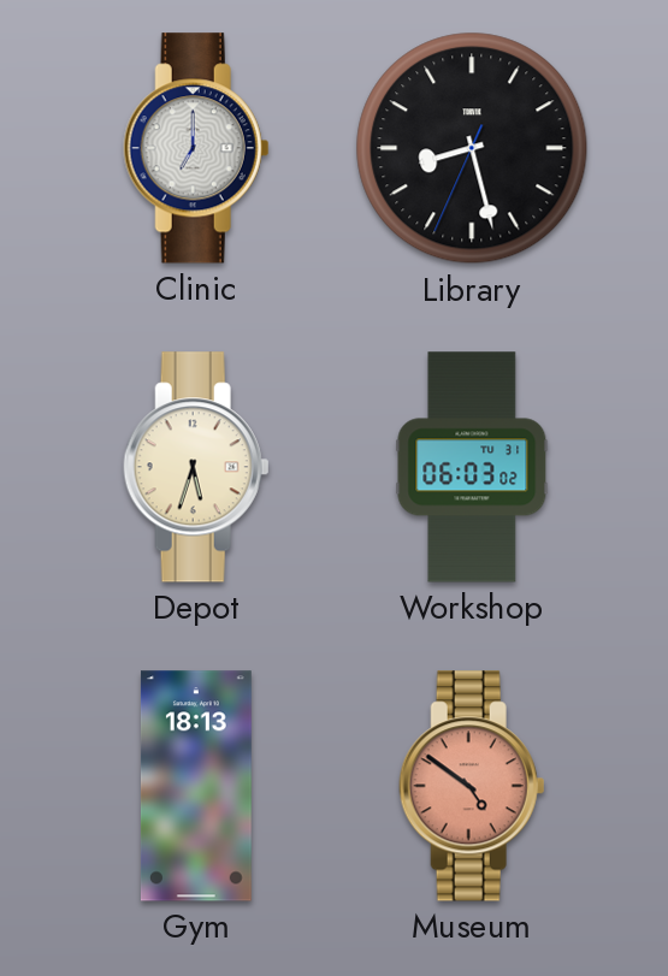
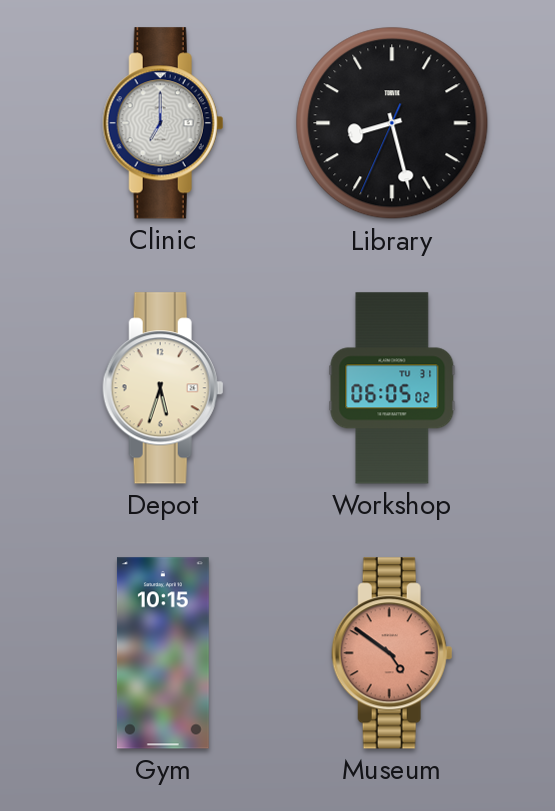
Workshop: 06:03 -> 06:05 (392, 388)
Gym: 18:13 -> 10:15 (163, 653)
